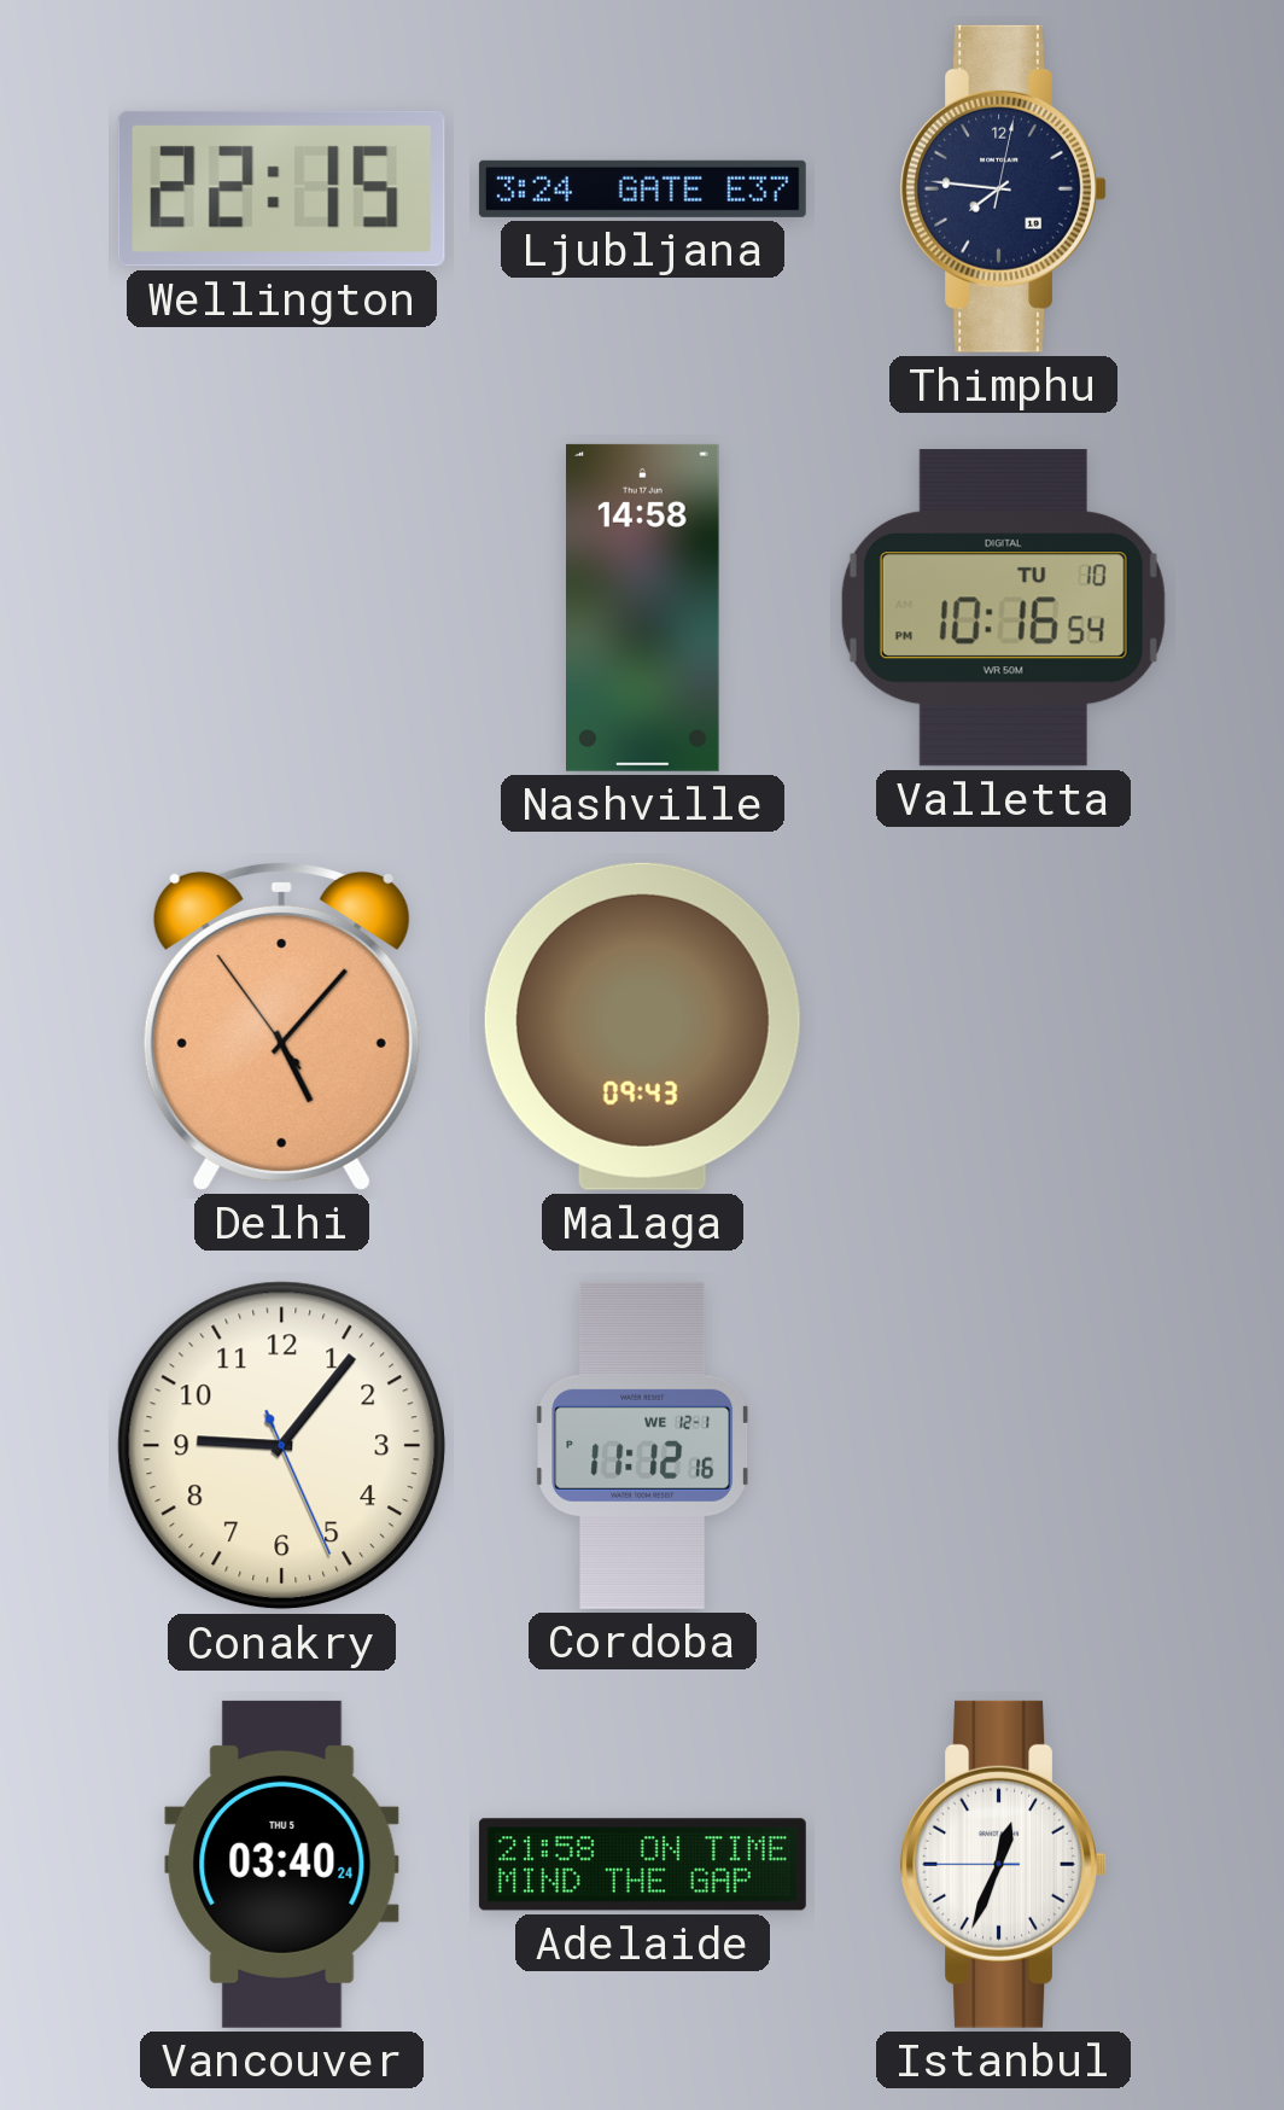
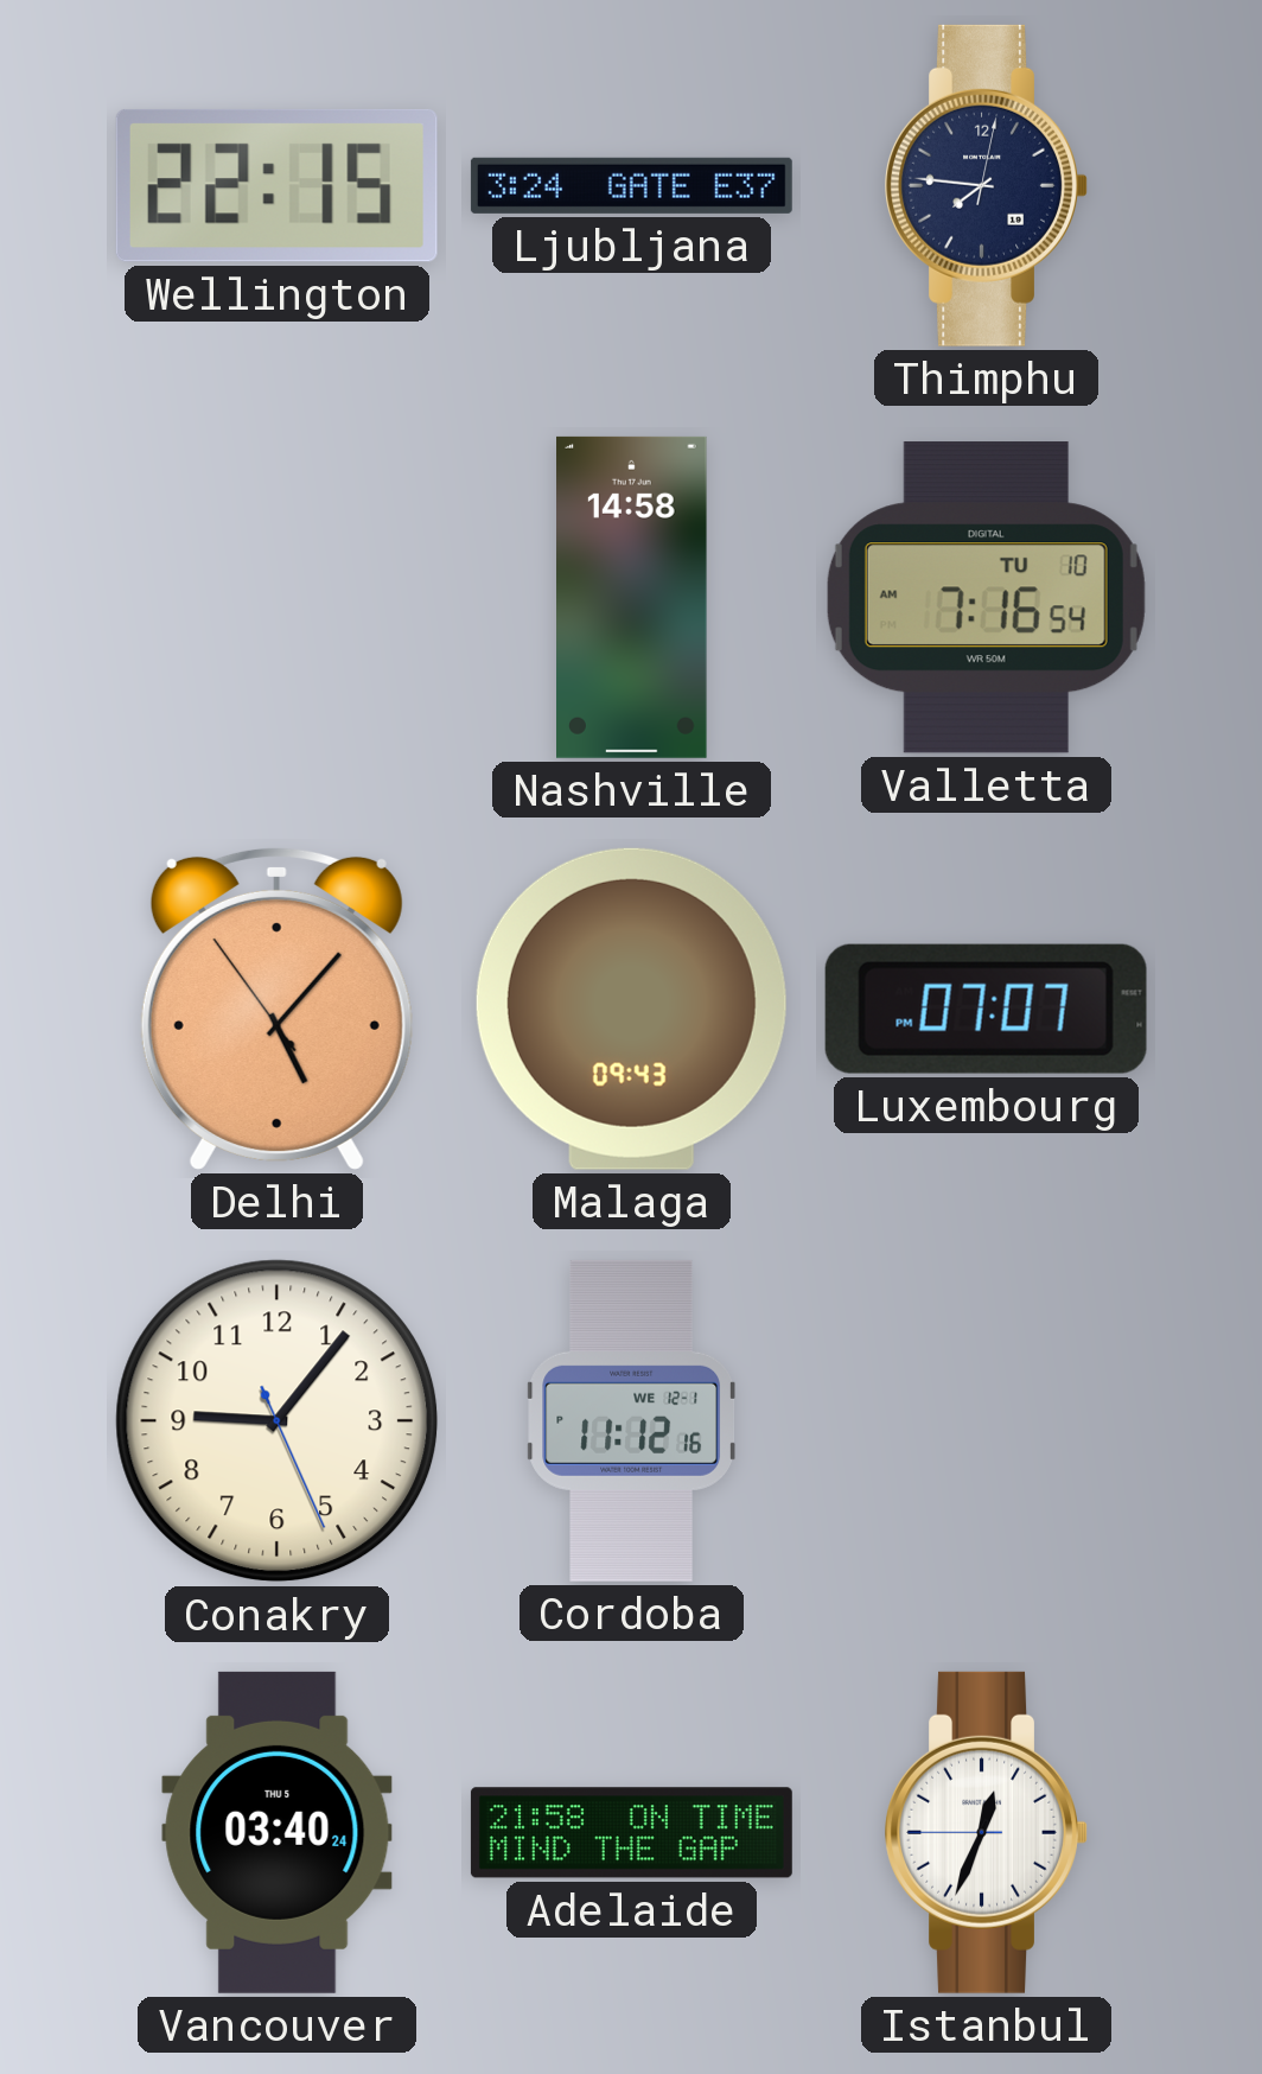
Valletta: 10:16 -> 7:16 (986, 598)
Luxembourg: none -> 07:07 (986, 1009)
